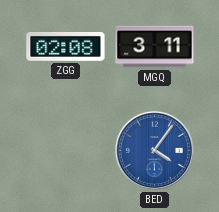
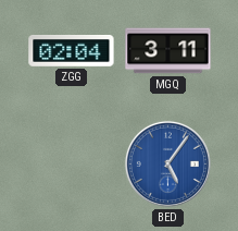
ZGG: 02:08 -> 02:04 (72, 51)
BED: 4:06 -> 5:06 (167, 163)
